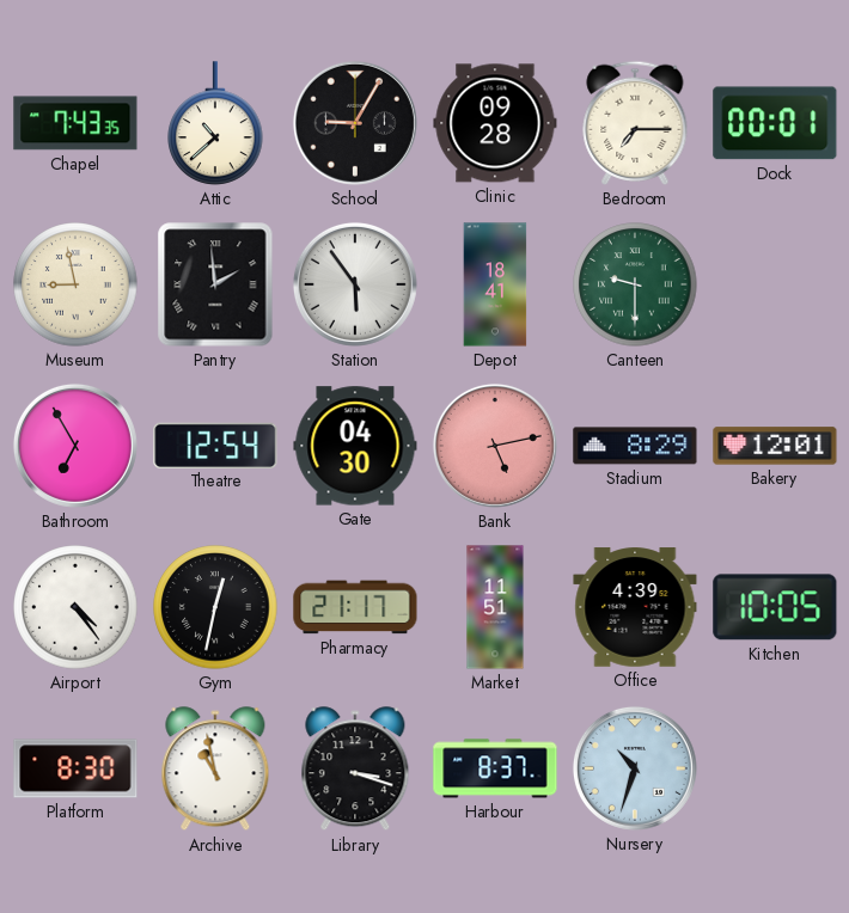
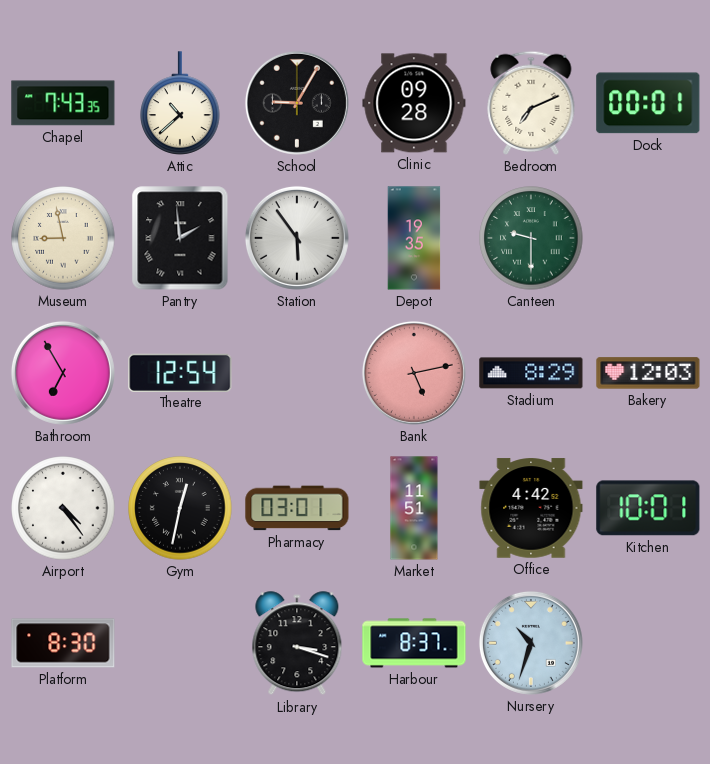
Bedroom: 7:15 -> 7:11 (531, 103)
Depot: 18:41 -> 19:35 (414, 238)
Gate: 04:30 -> none (355, 446)
Bakery: 12:01 -> 12:03 (648, 373)
Pharmacy: 21:17 -> 03:01 (297, 508)
Office: 4:39 -> 4:42 (531, 508)
Kitchen: 10:05 -> 10:01 (648, 508)
Archive: 10:58 -> none (215, 770)
